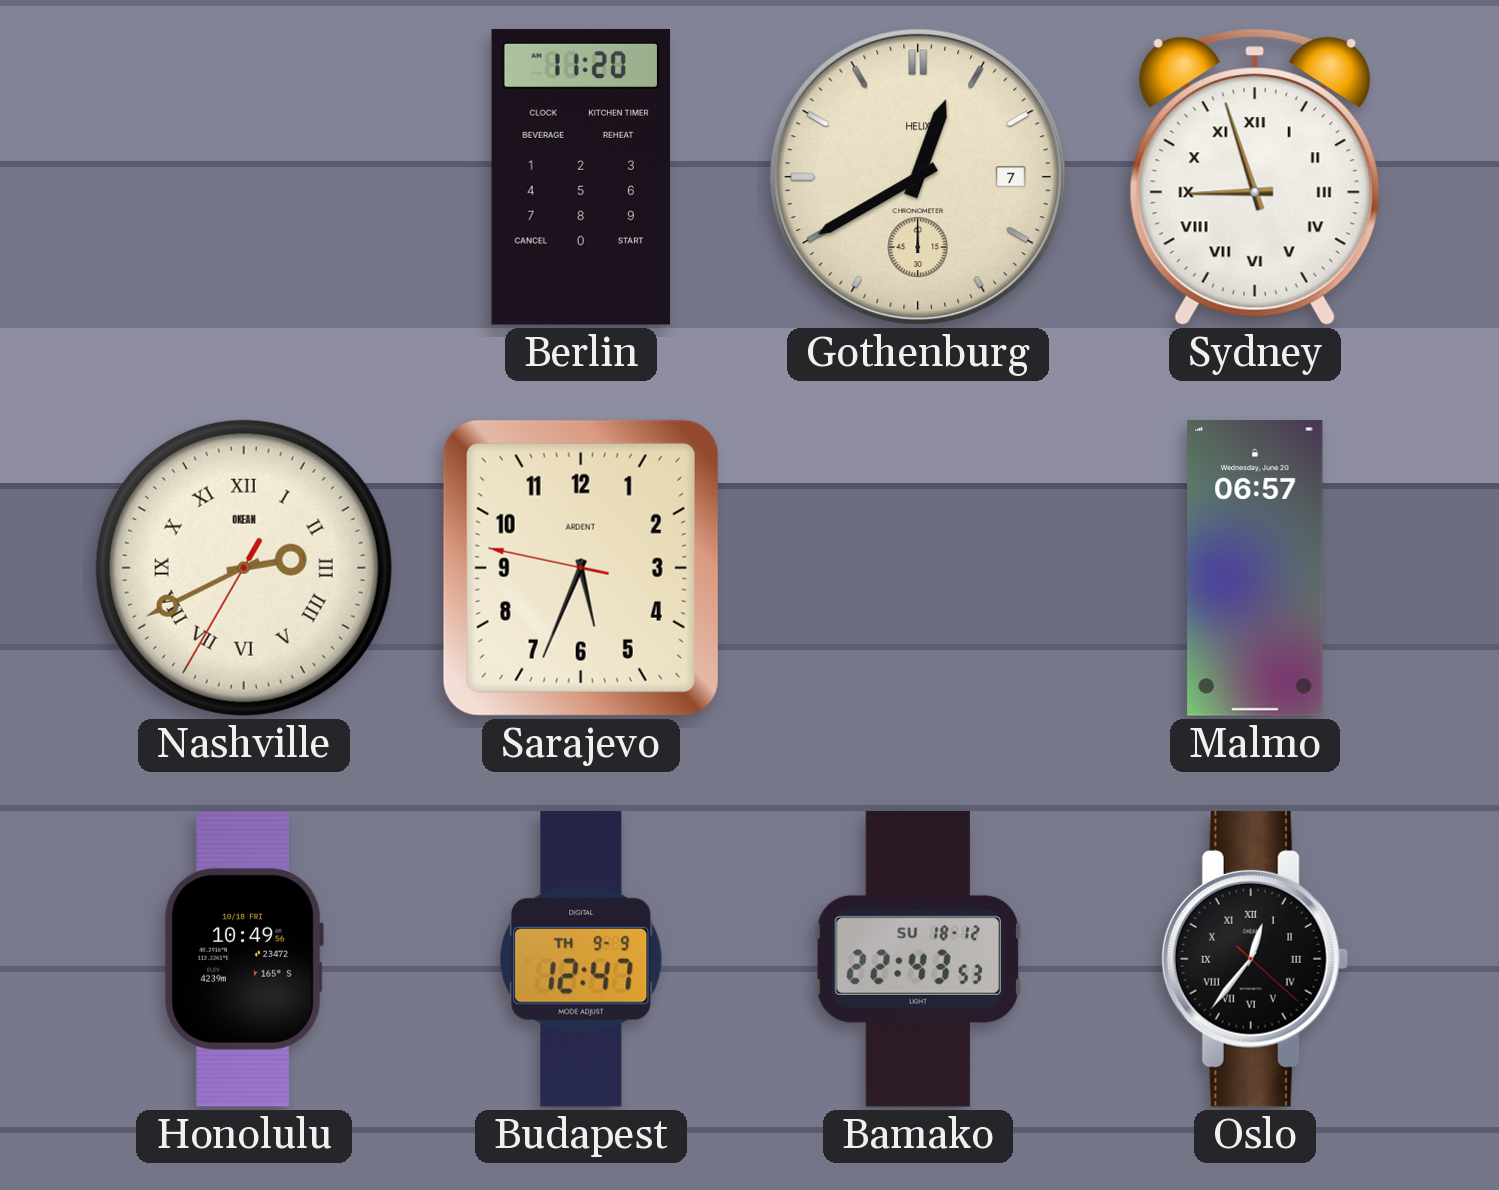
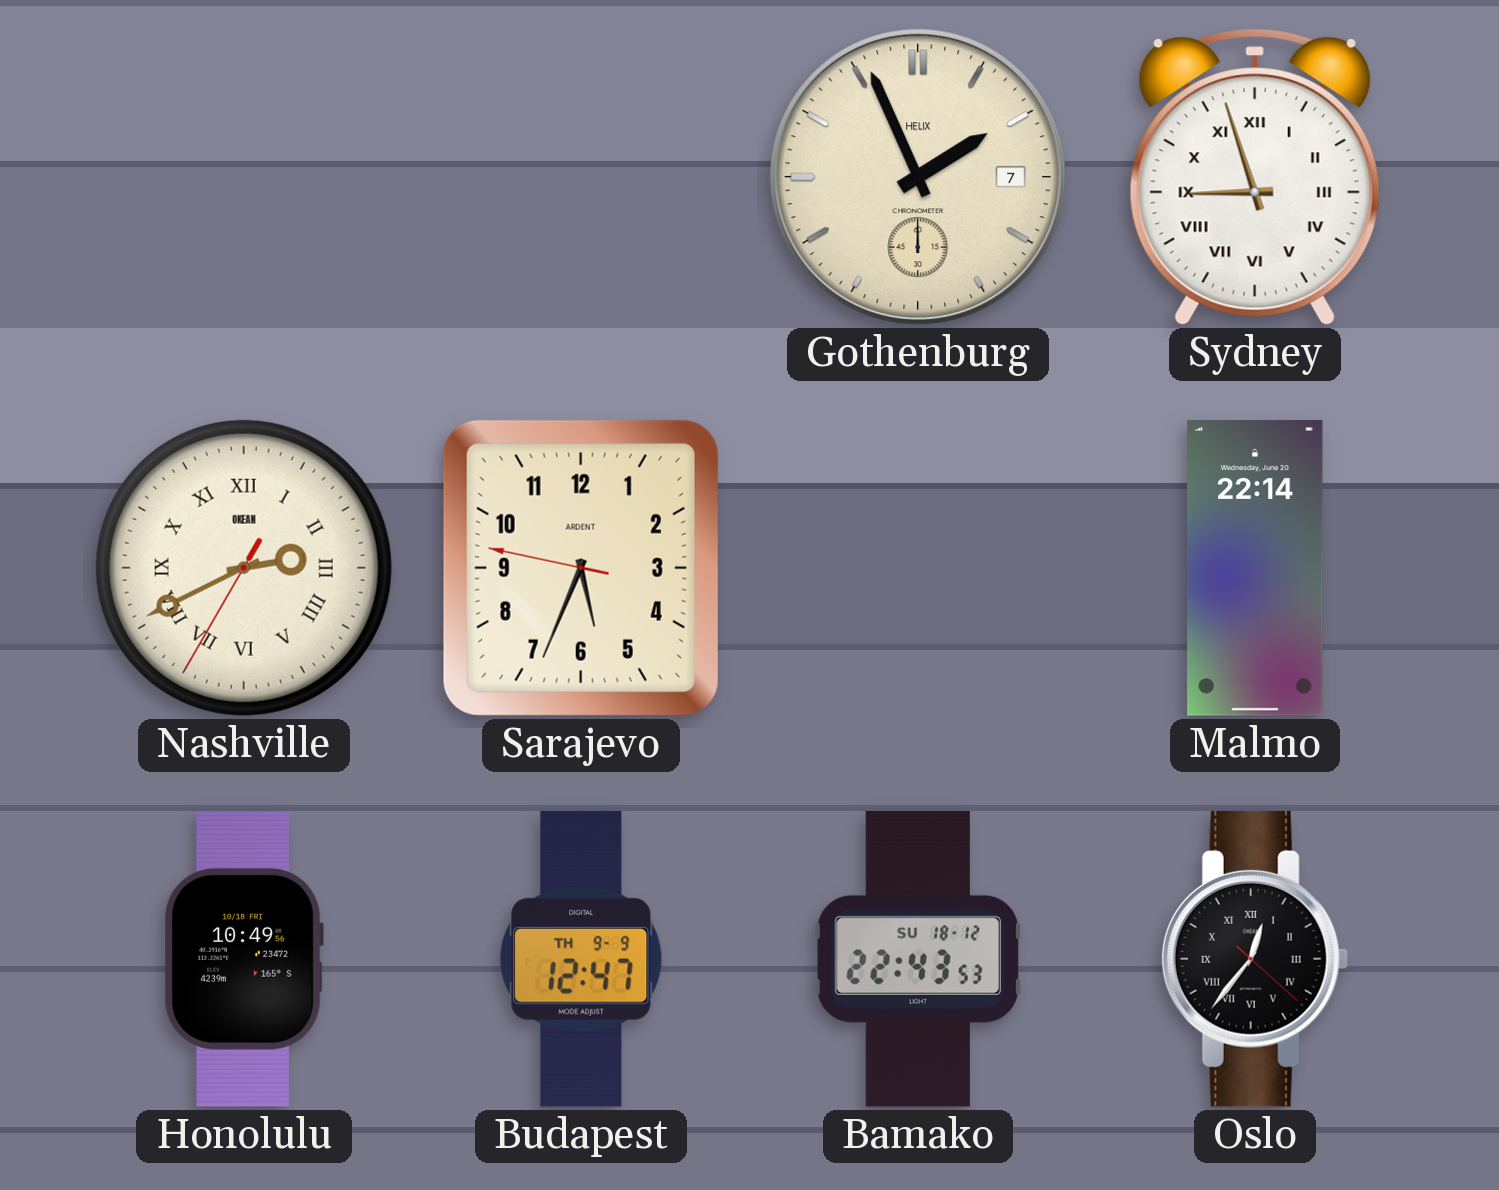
Berlin: 11:20 -> none (580, 178)
Gothenburg: 12:40 -> 1:56 (918, 177)
Malmo: 06:57 -> 22:14 (1255, 568)
